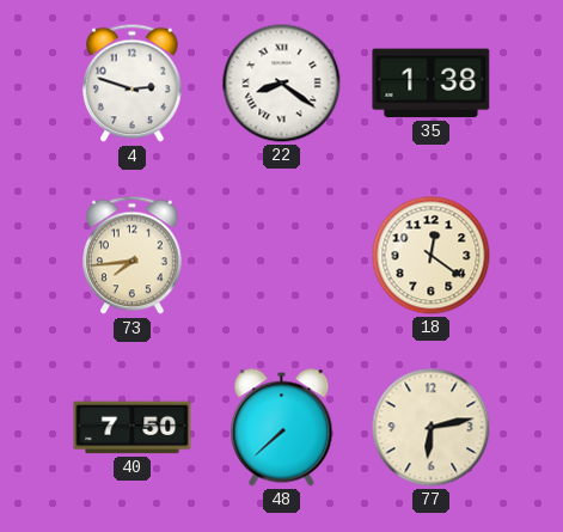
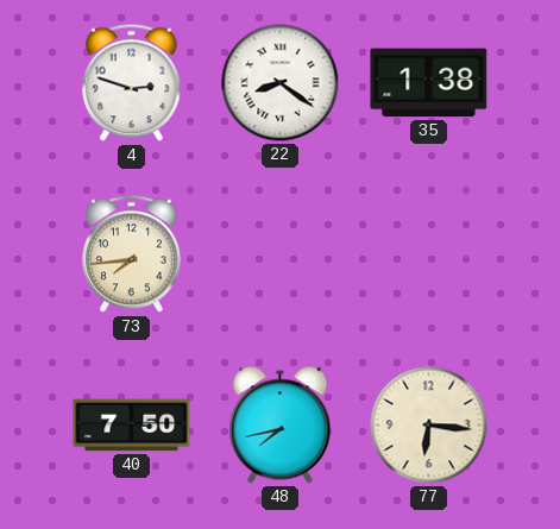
18: 12:21 -> none (432, 256)
48: 7:38 -> 7:43 (281, 426)
77: 6:13 -> 6:16 (429, 426)
